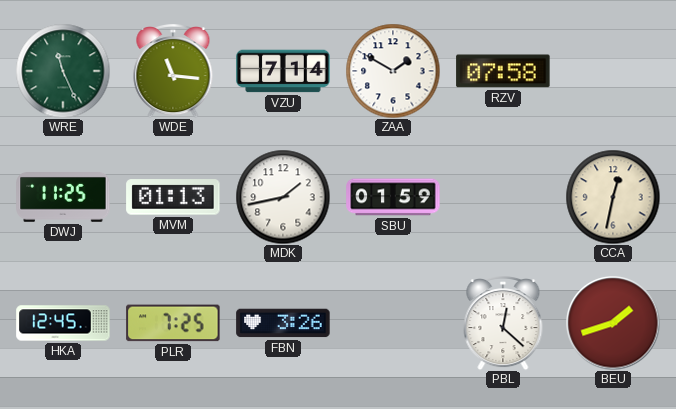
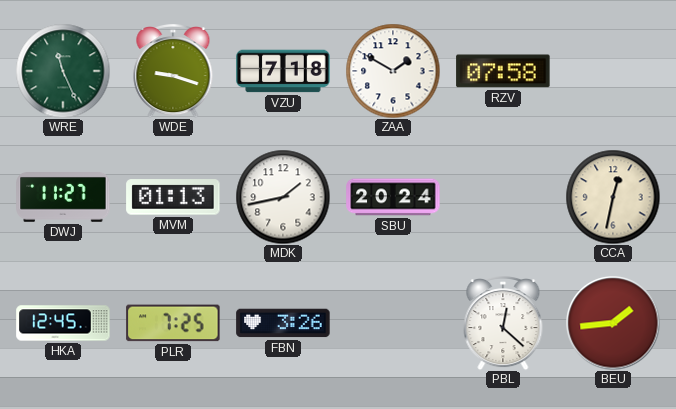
WDE: 11:16 -> 9:18 (173, 72)
VZU: 7:14 -> 7:18 (283, 71)
DWJ: 11:25 -> 11:27 (63, 198)
SBU: 01:59 -> 20:24 (393, 197)
BEU: 1:42 -> 1:44 (613, 323)
